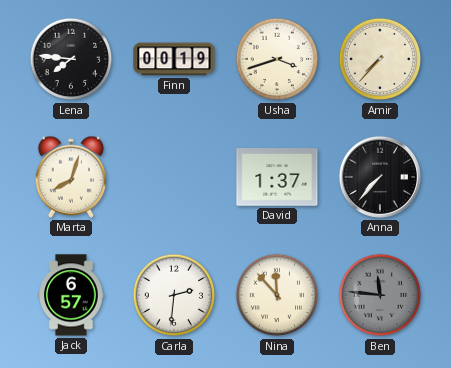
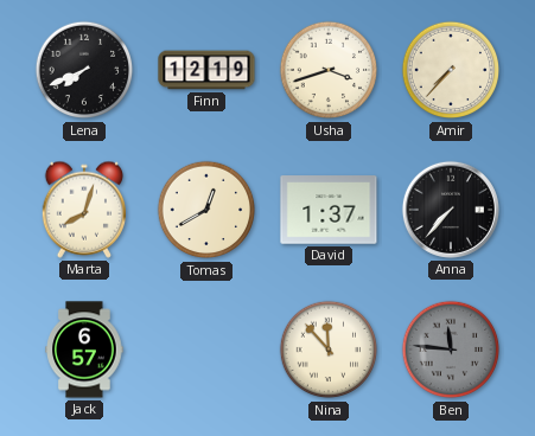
Lena: 7:46 -> 7:41 (84, 70)
Finn: 00:19 -> 12:19 (206, 70)
Tomas: none -> 12:40 (206, 210)
Carla: 2:31 -> none (174, 295)
